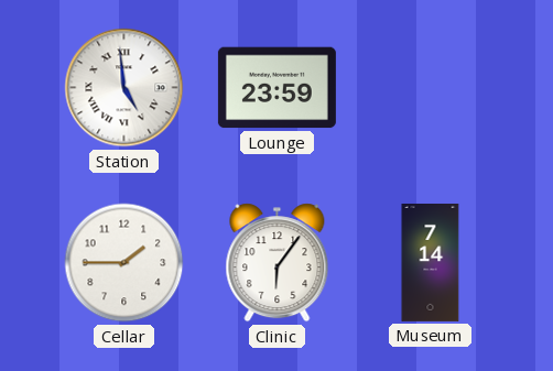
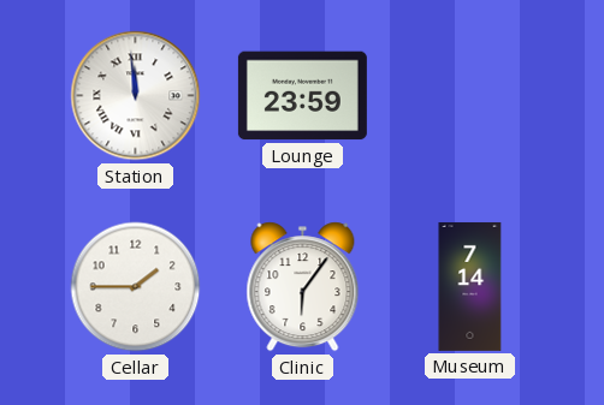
Station: 4:59 -> 11:59 (136, 96)
